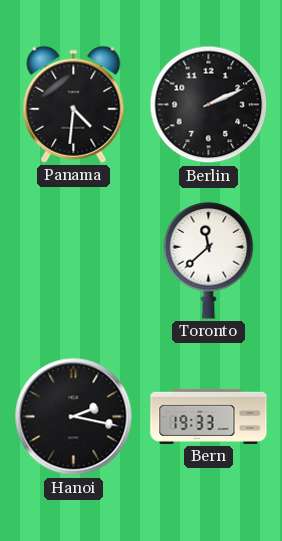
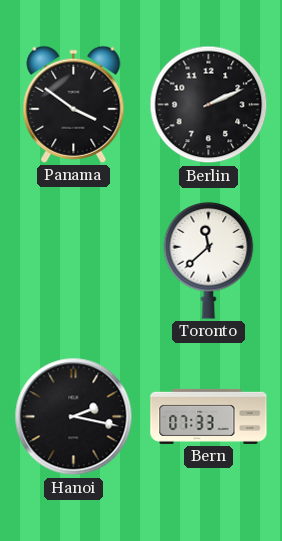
Panama: 4:31 -> 3:51 (74, 104)
Bern: 19:33 -> 07:33 (209, 416)
